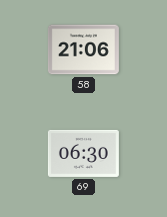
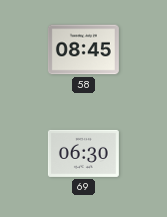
58: 21:06 -> 08:45 (83, 50)
